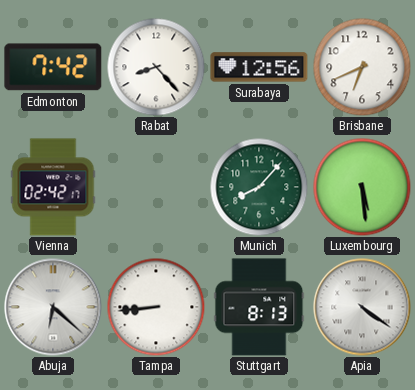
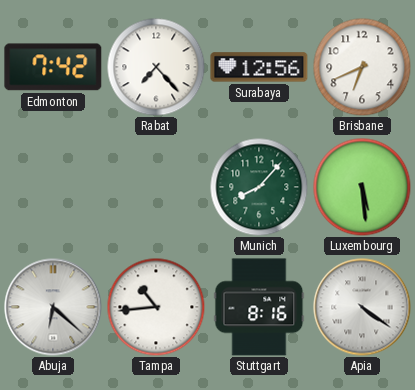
Rabat: 8:23 -> 7:23 (156, 67)
Vienna: 02:42 -> none (53, 187)
Tampa: 8:44 -> 10:44 (156, 307)
Stuttgart: 8:13 -> 8:16 (259, 307)
